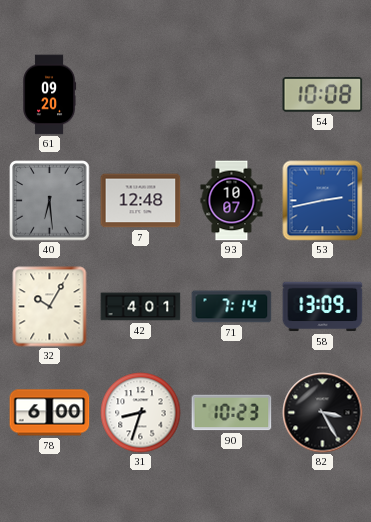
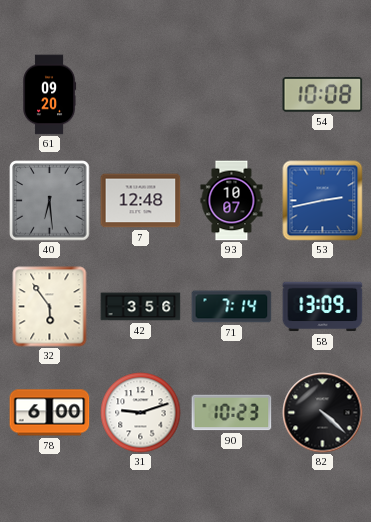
32: 10:05 -> 5:54 (50, 307)
42: 4:01 -> 3:56 (141, 307)
31: 8:33 -> 9:12 (141, 413)
82: 3:25 -> 4:22 (323, 413)
